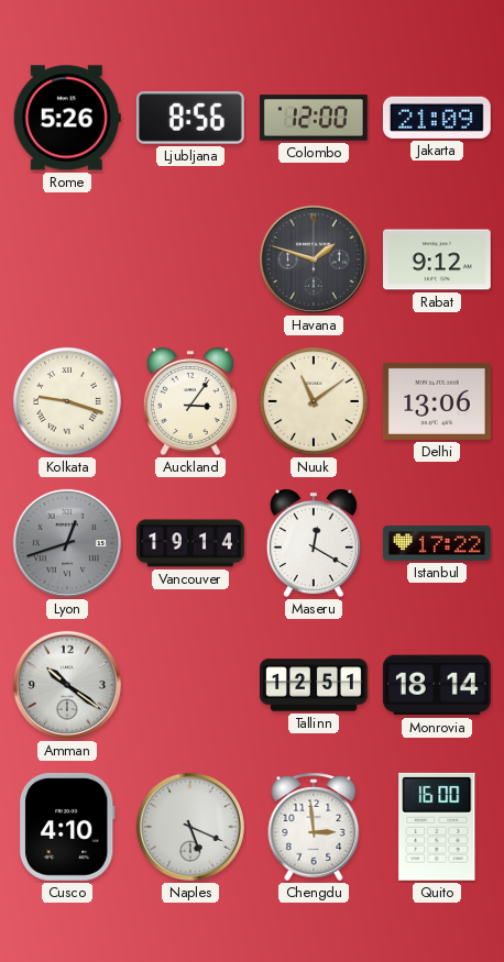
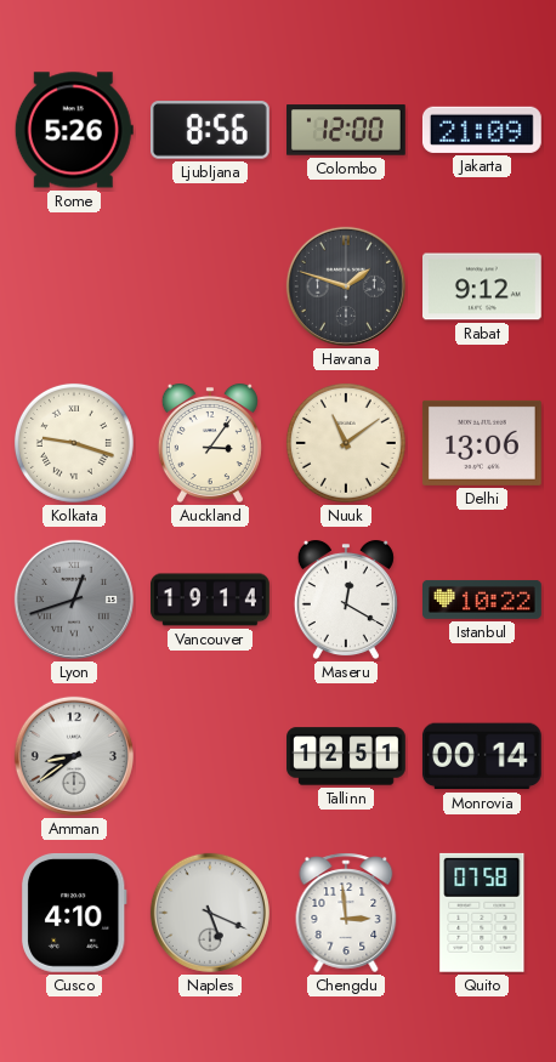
Istanbul: 17:22 -> 10:22 (483, 600)
Amman: 10:21 -> 8:39 (74, 756)
Monrovia: 18:14 -> 00:14 (482, 756)
Quito: 16:00 -> 07:58 (482, 913)
